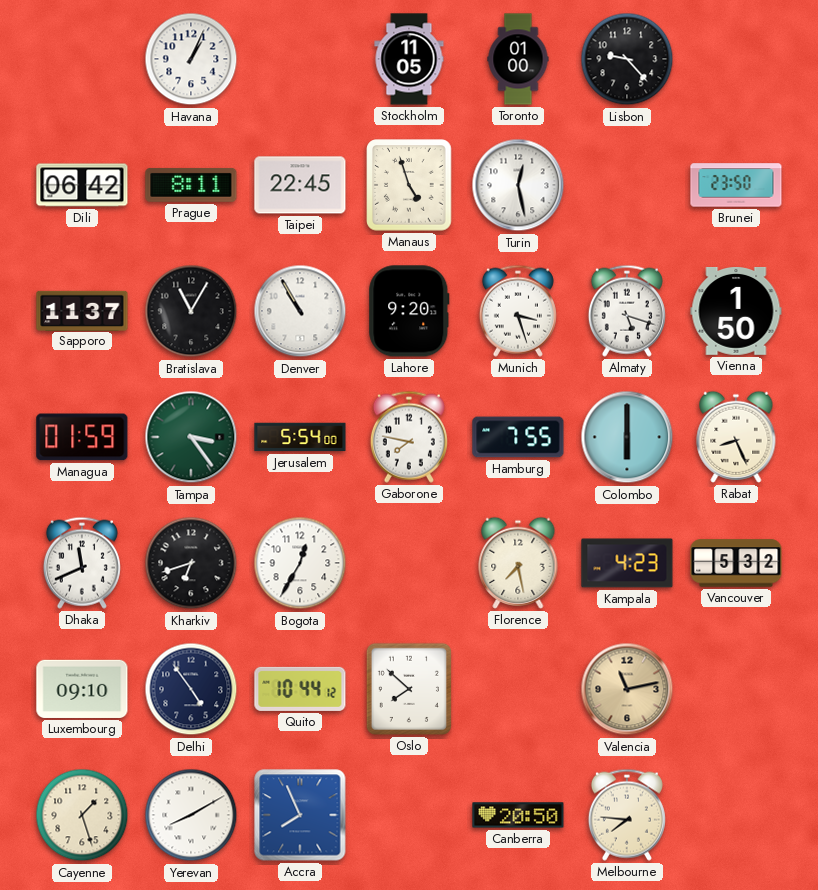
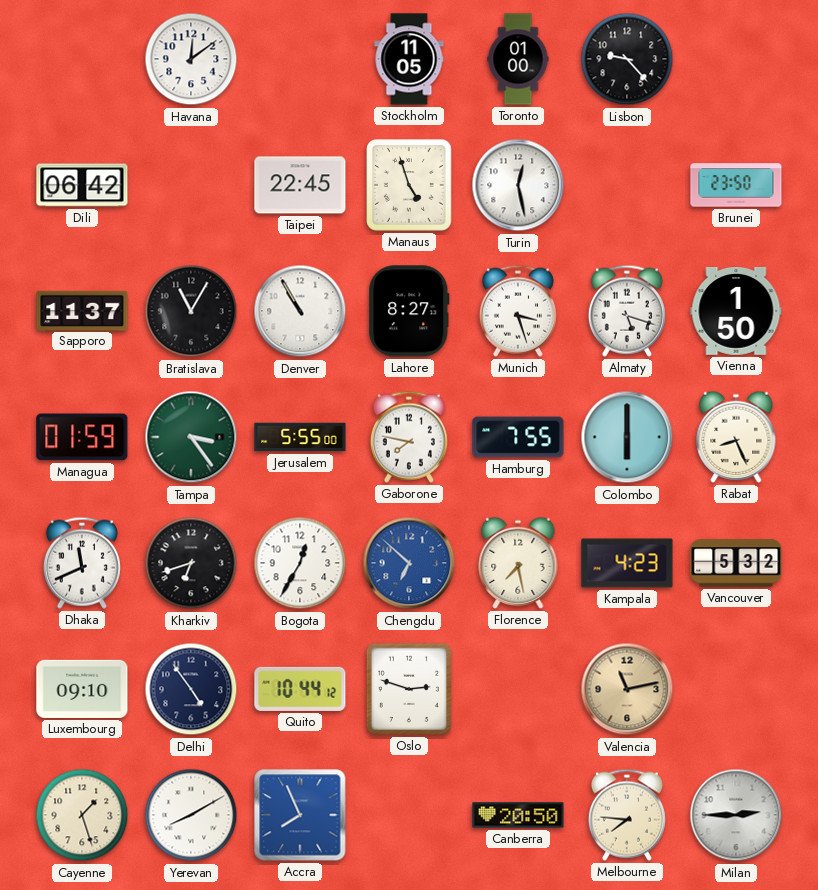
Havana: 1:04 -> 12:09 (191, 59)
Prague: 8:11 -> none (191, 185)
Lahore: 9:20 -> 8:27 (409, 311)
Jerusalem: 5:54 -> 5:55 (300, 437)
Chengdu: none -> 6:52 (409, 563)
Oslo: 7:52 -> 2:48 (409, 689)
Milan: none -> 2:45 (736, 815)
